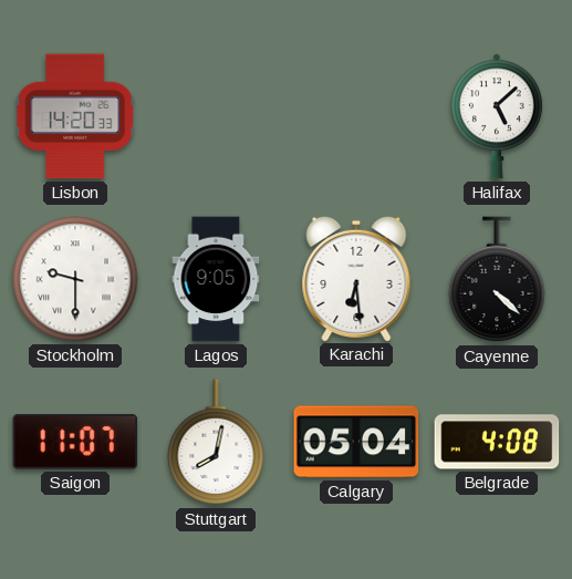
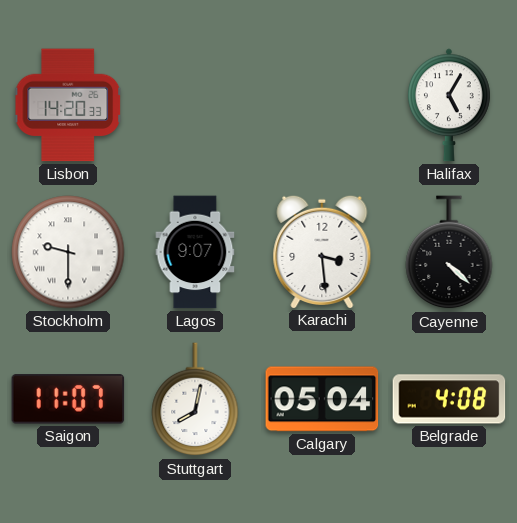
Halifax: 5:08 -> 5:05 (449, 105)
Lagos: 9:05 -> 9:07 (195, 252)
Karachi: 6:29 -> 3:29 (322, 251)
